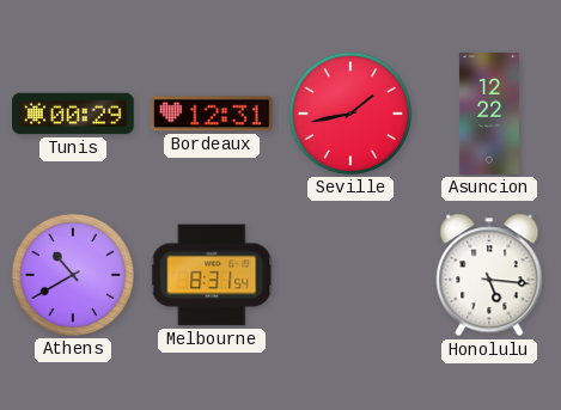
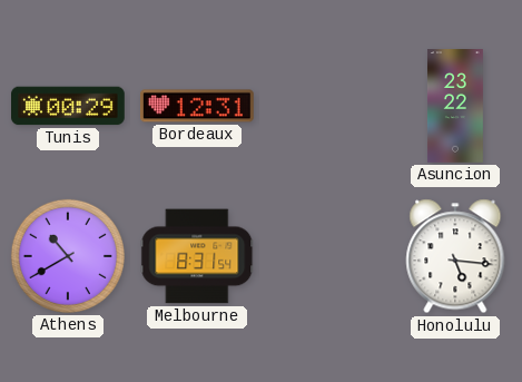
Seville: 1:43 -> none (350, 114)
Asuncion: 12:22 -> 23:22 (455, 106)
